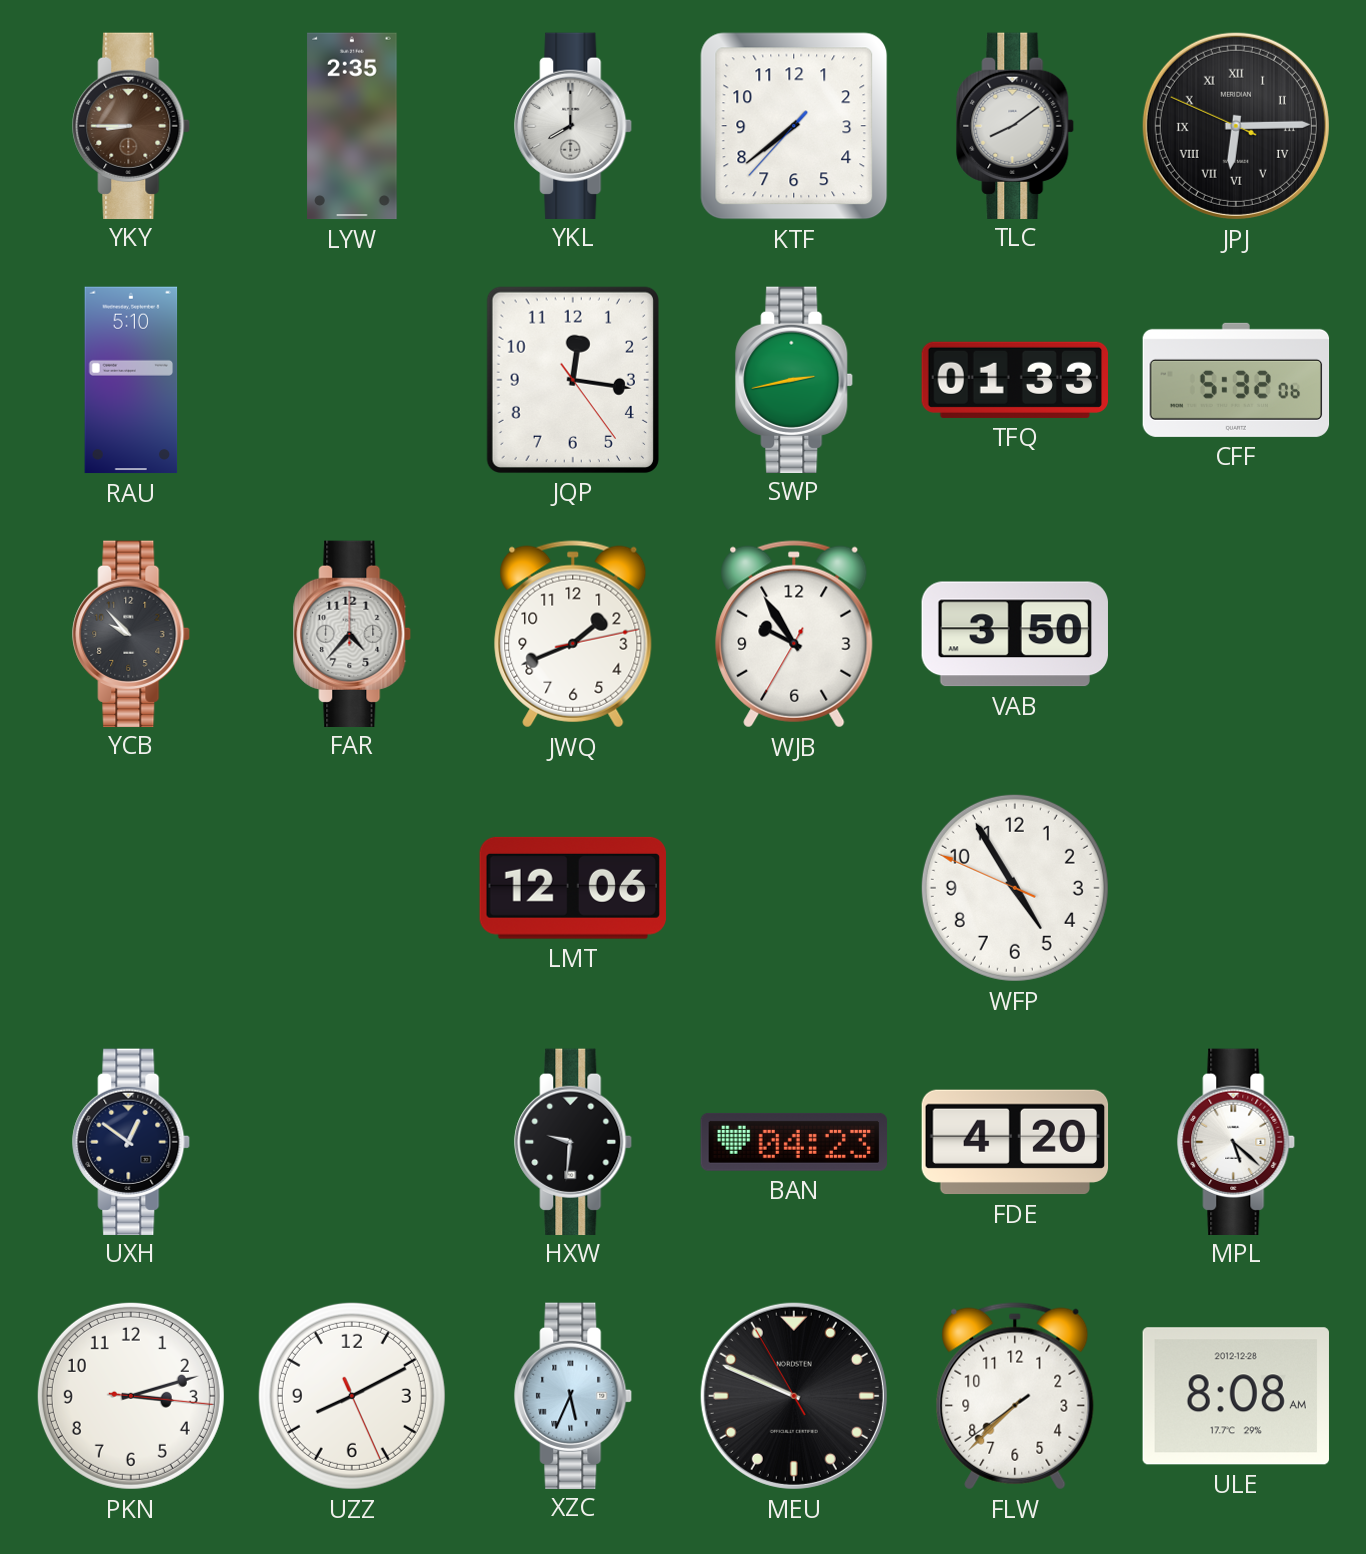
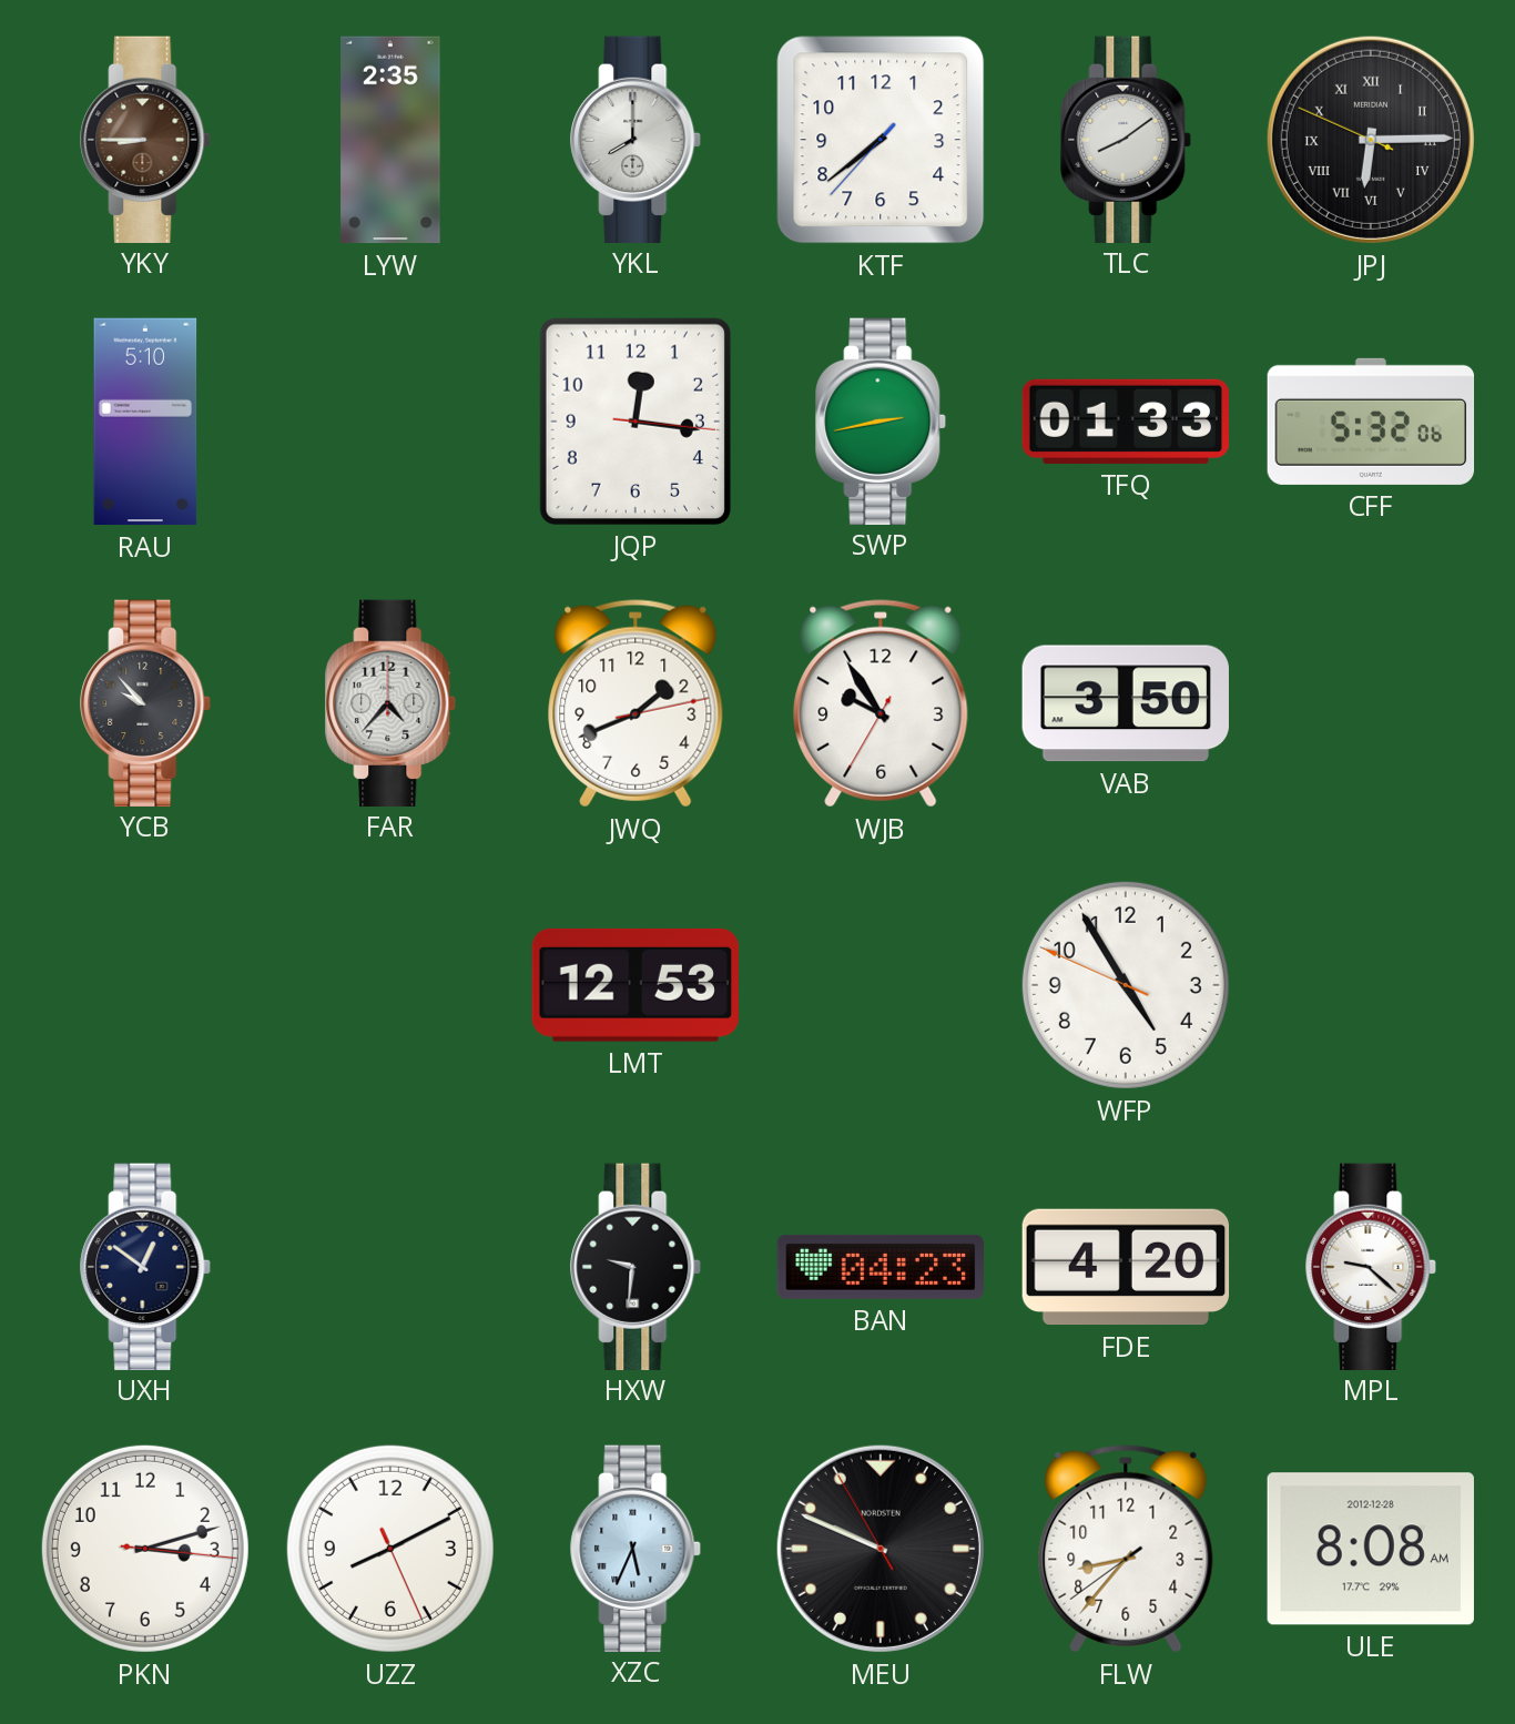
JQP: 12:16:24 -> 12:16:16 (636, 422)
LMT: 12:06 -> 12:53 (636, 985)
MPL: 5:22 -> 9:22 (1372, 1266)
FLW: 7:37 -> 8:36 (1126, 1549)
